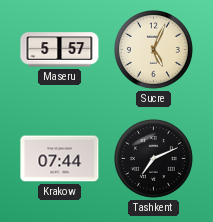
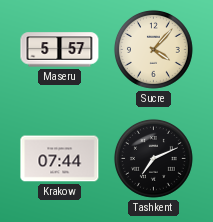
Sucre: 5:04 -> 4:07 (154, 50)
